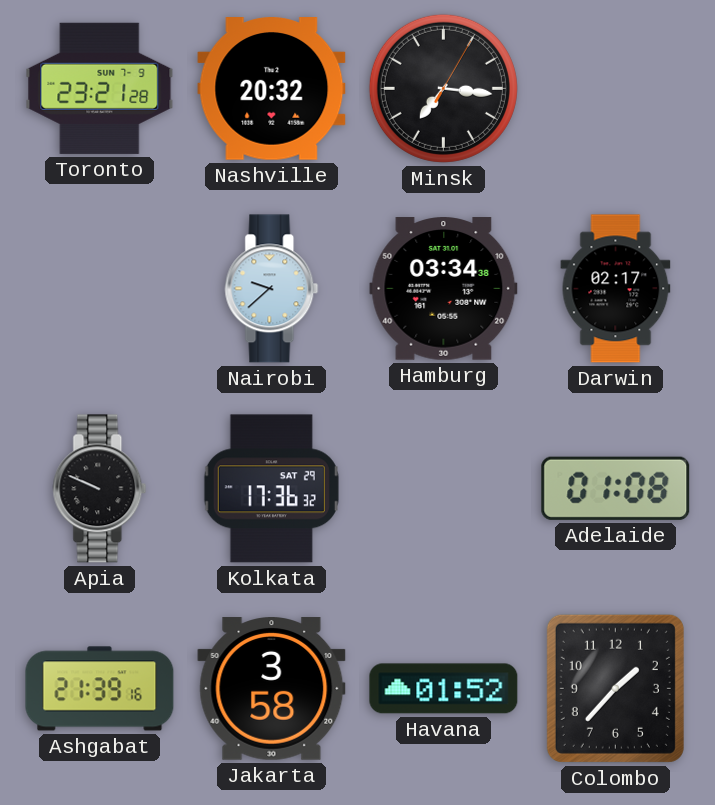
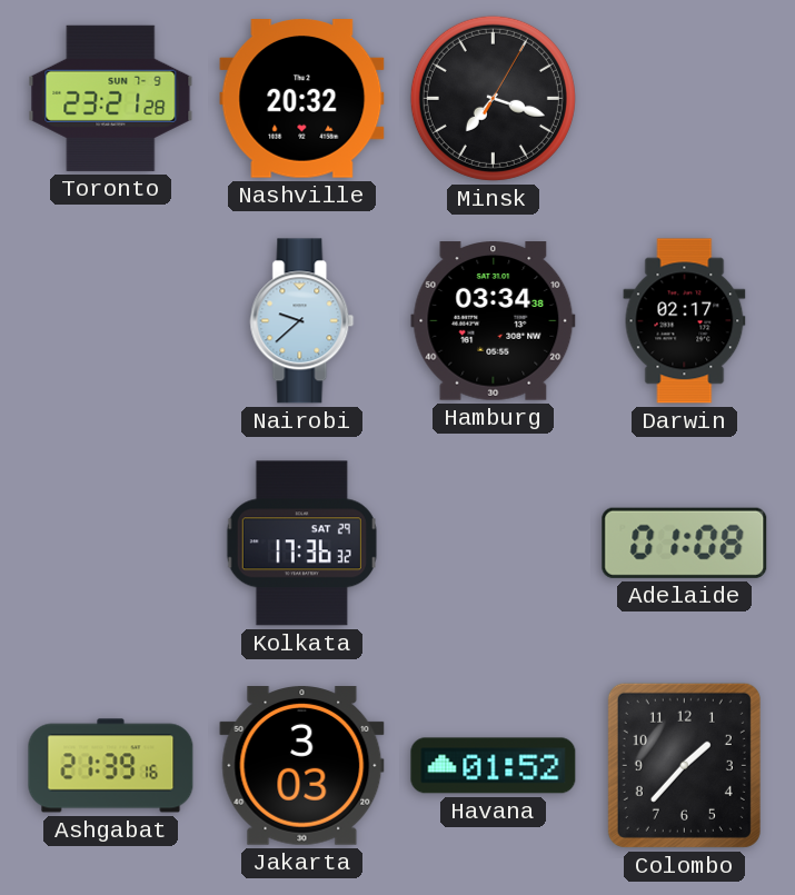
Minsk: 7:16 -> 7:18 (493, 98)
Apia: 9:49 -> none (100, 489)
Jakarta: 3:58 -> 3:03 (302, 766)
